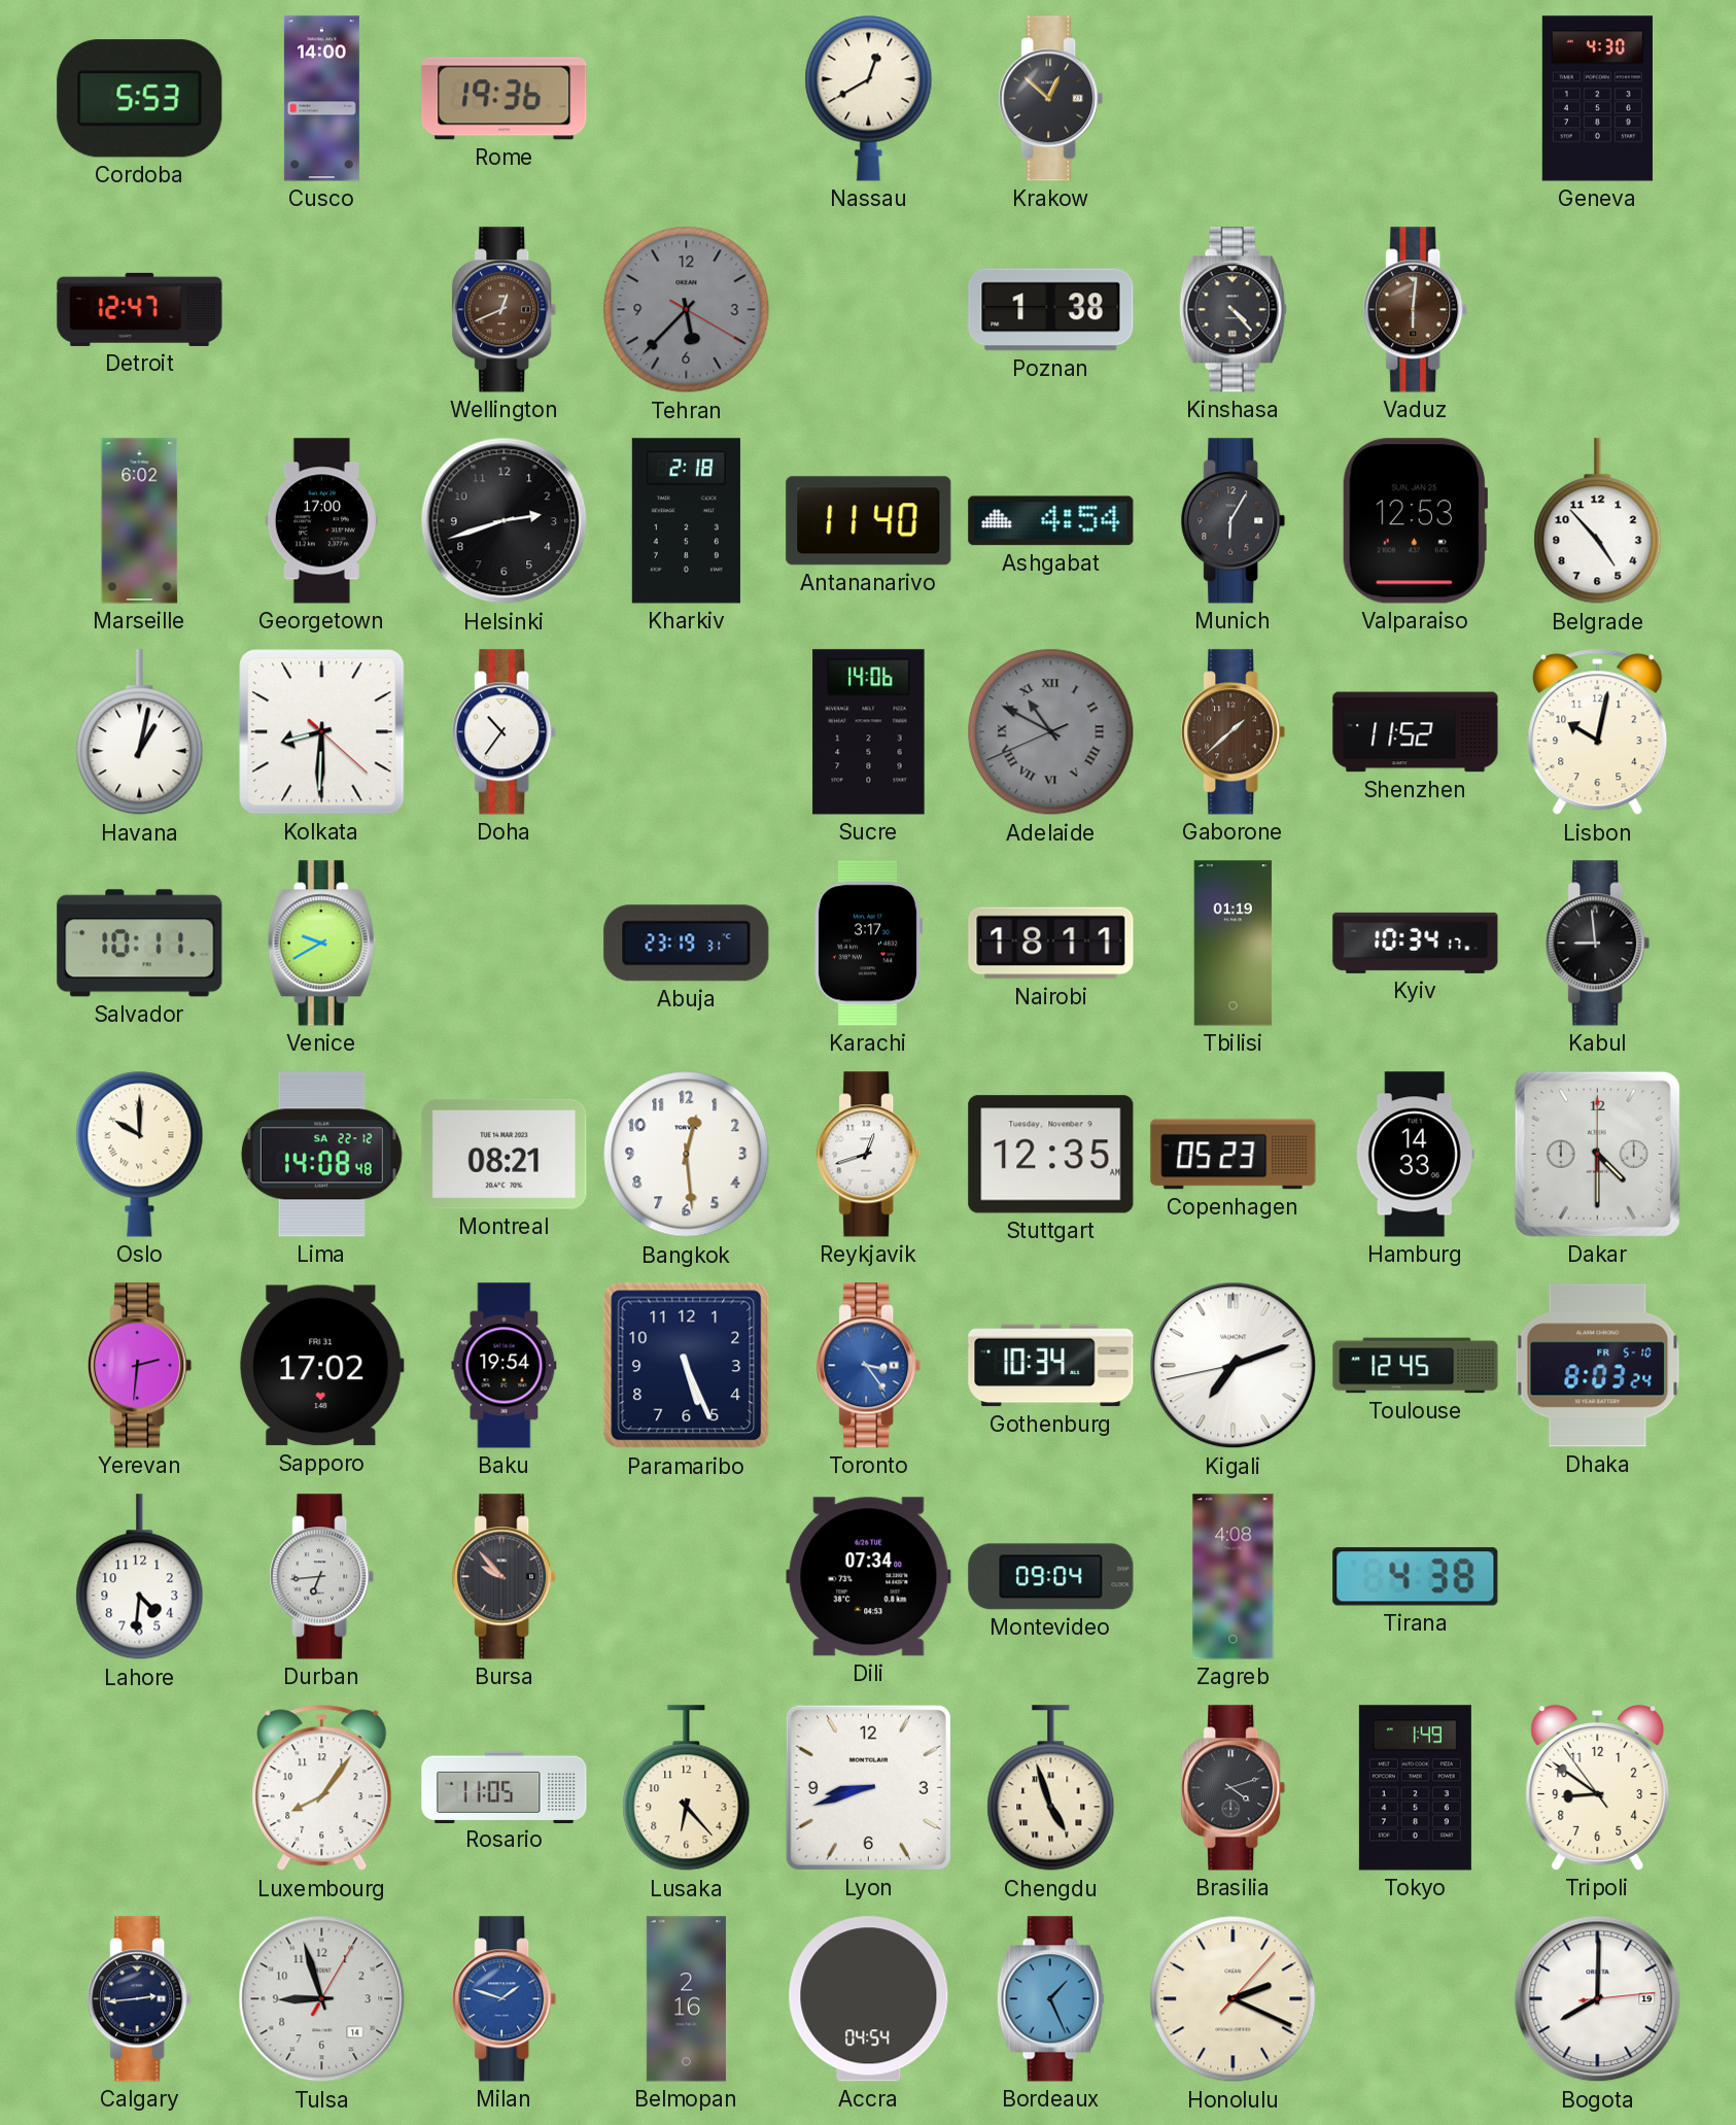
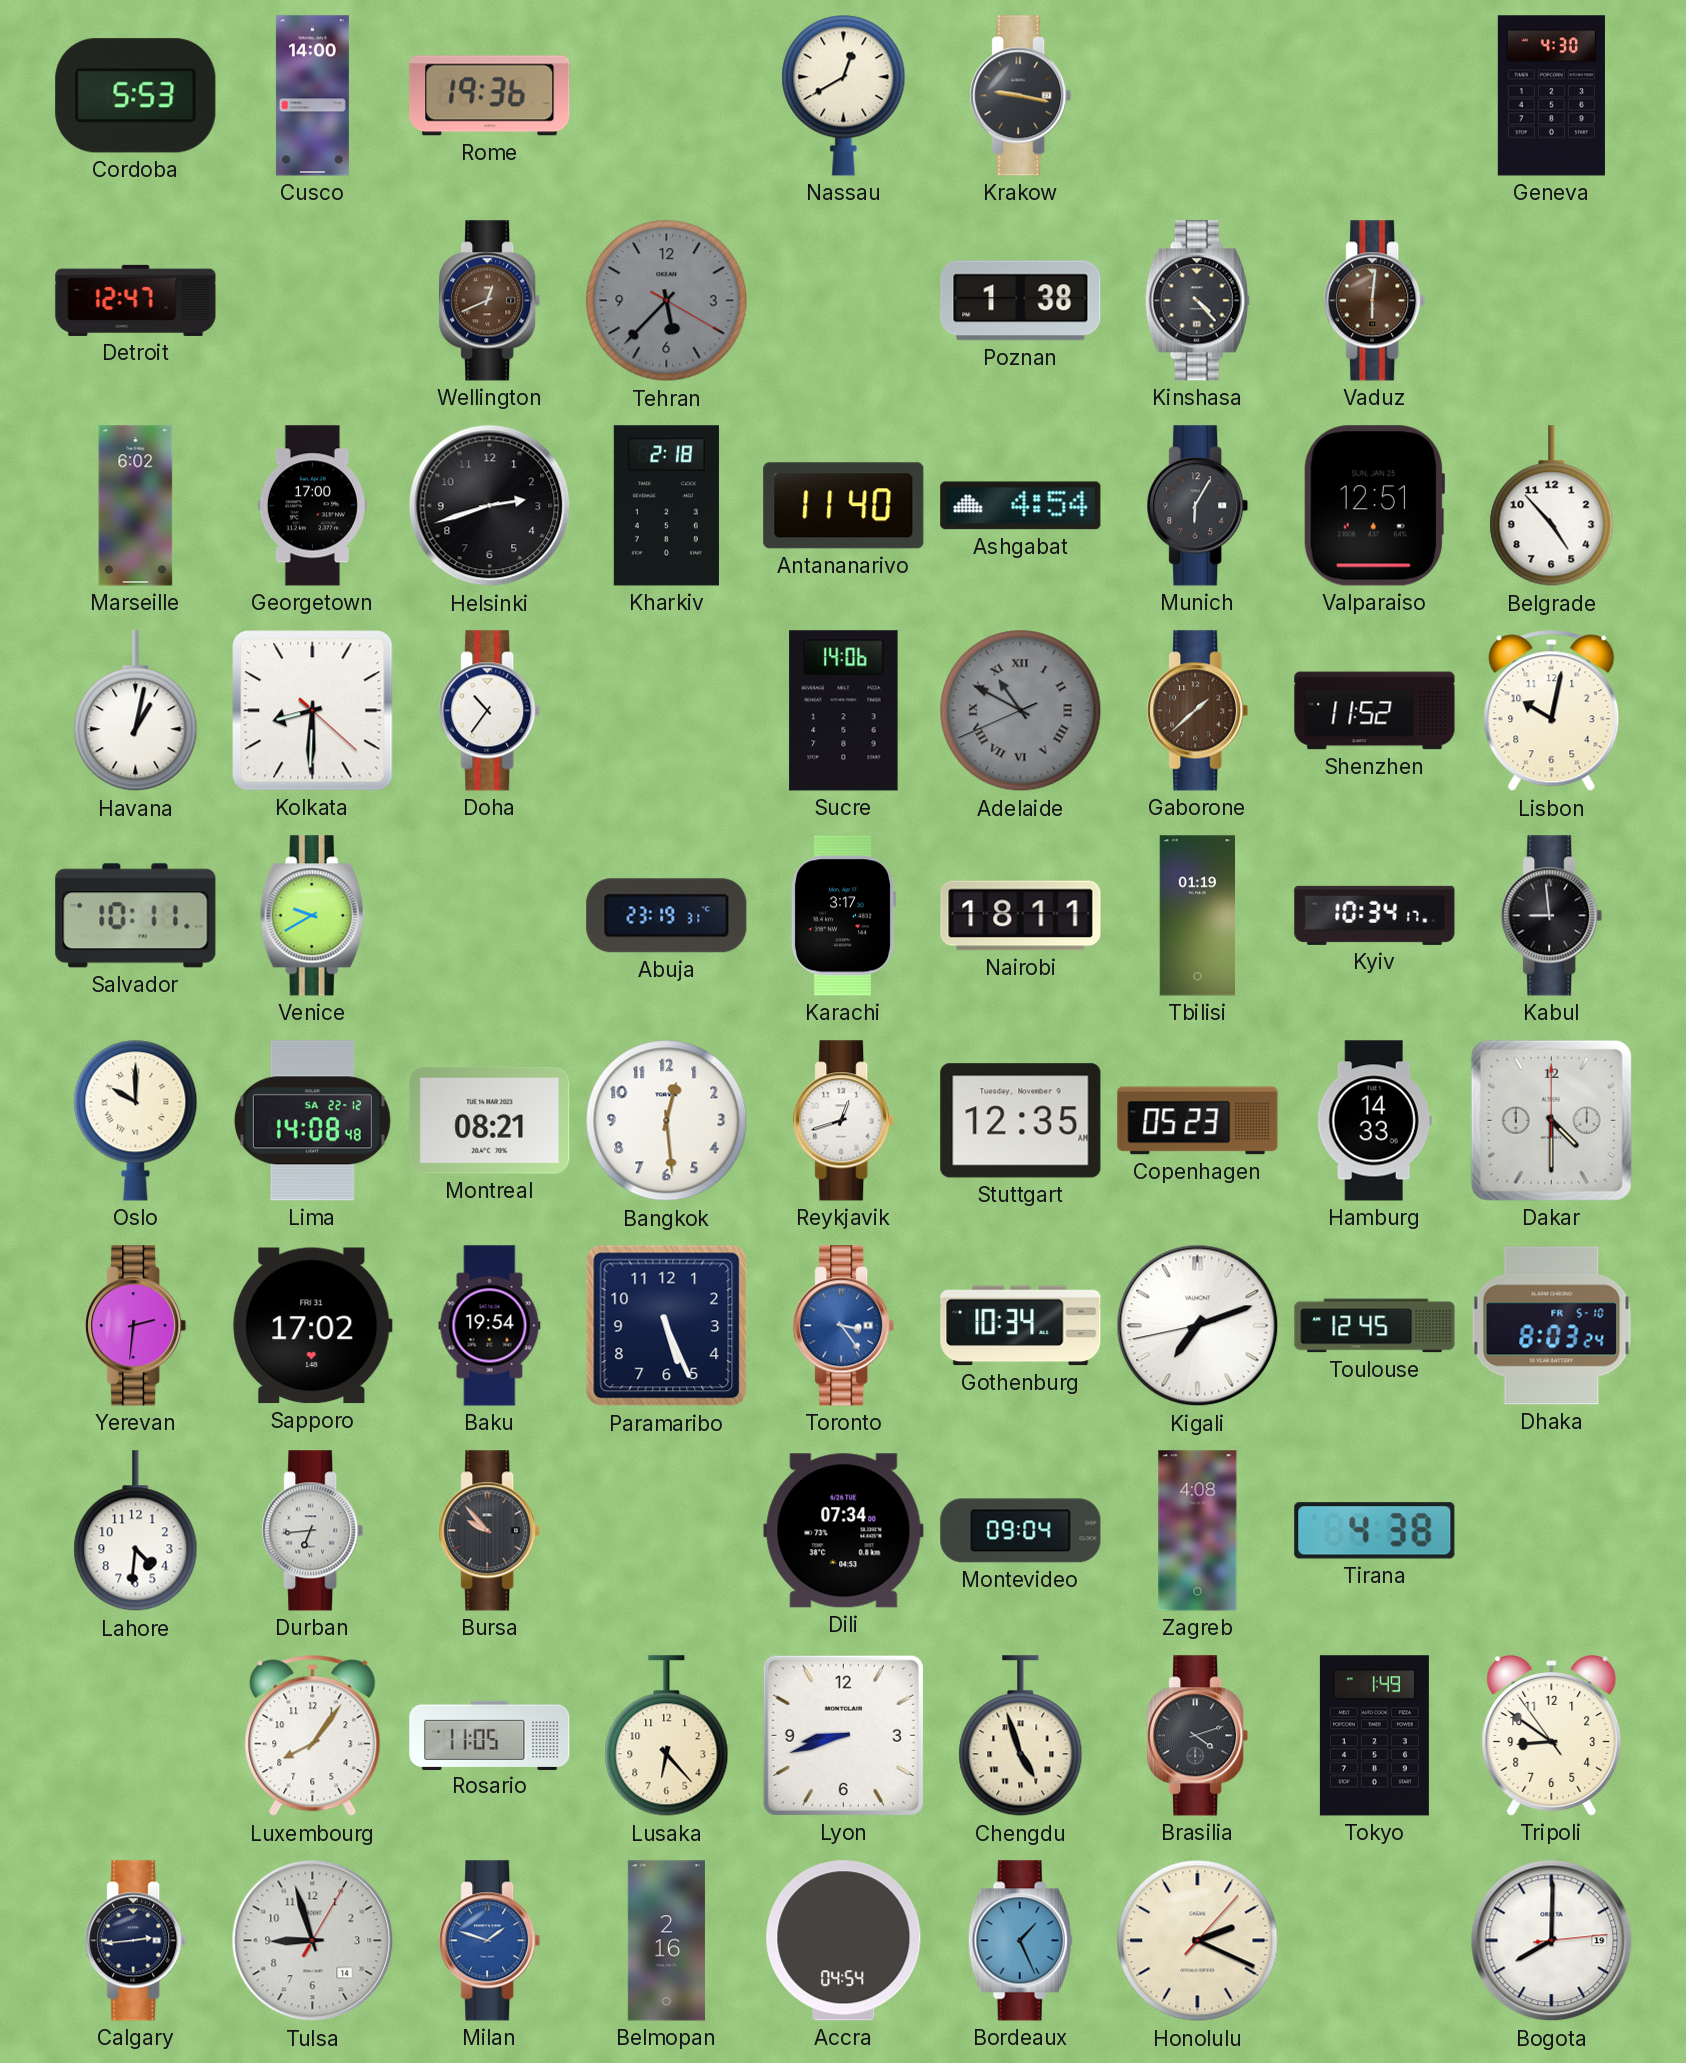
Krakow: 12:52 -> 9:17 (1021, 96)
Valparaiso: 12:53 -> 12:51 (1373, 506)
